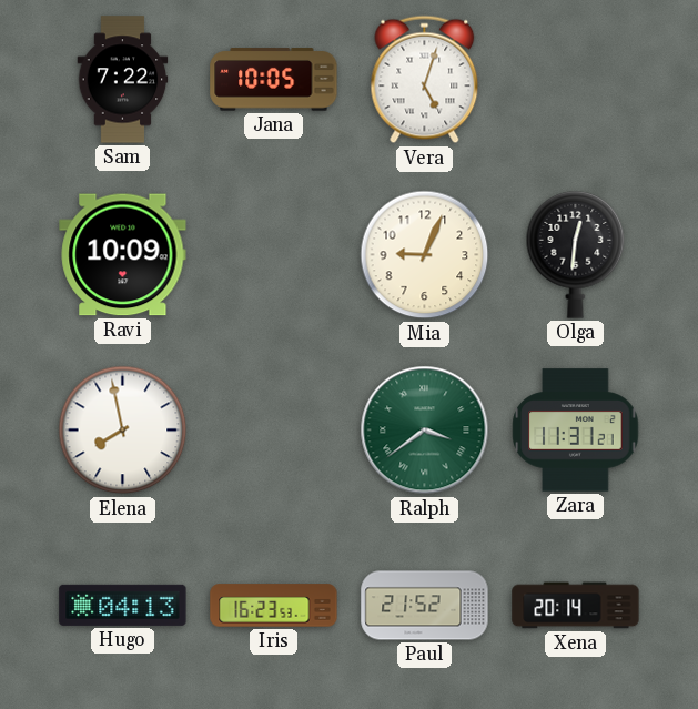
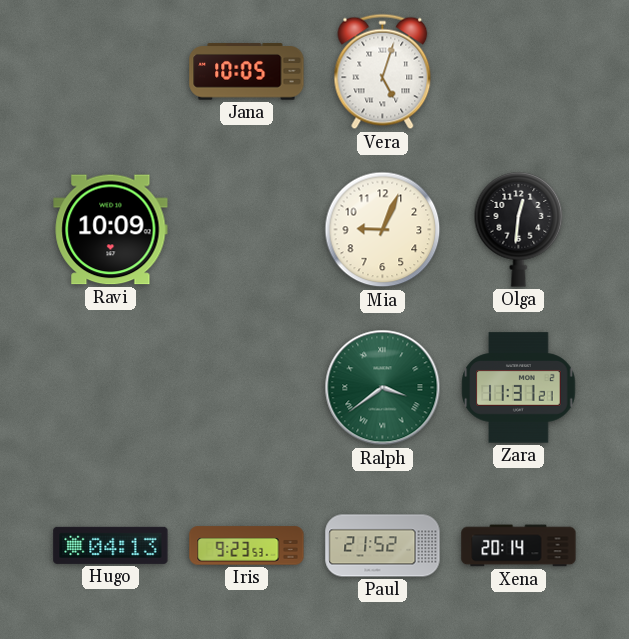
Sam: 7:22 -> none (123, 80)
Elena: 7:58 -> none (123, 431)
Iris: 16:23 -> 9:23 (247, 546)
